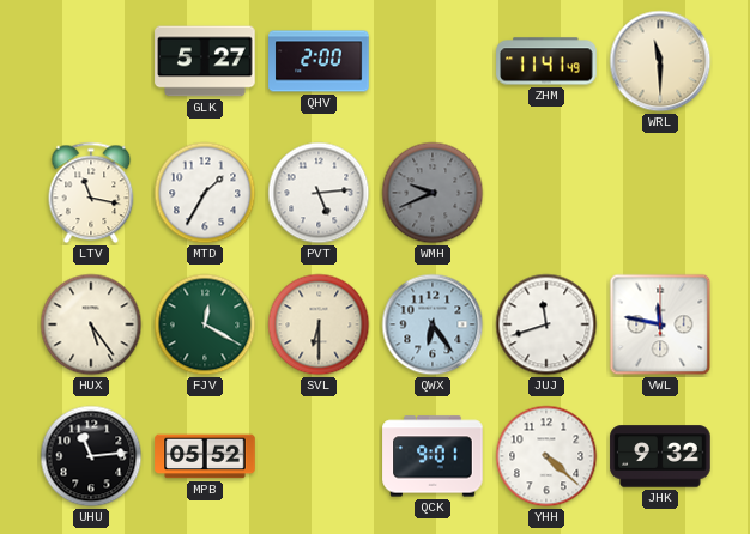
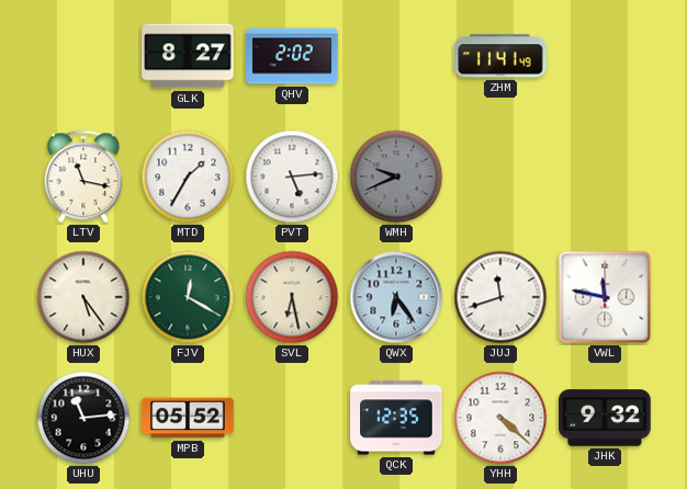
GLK: 5:27 -> 8:27 (188, 56)
QHV: 2:00 -> 2:02 (292, 56)
WRL: 11:30 -> none (660, 61)
SVL: 6:30 -> 6:28 (292, 297)
QCK: 9:01 -> 12:35 (396, 418)
